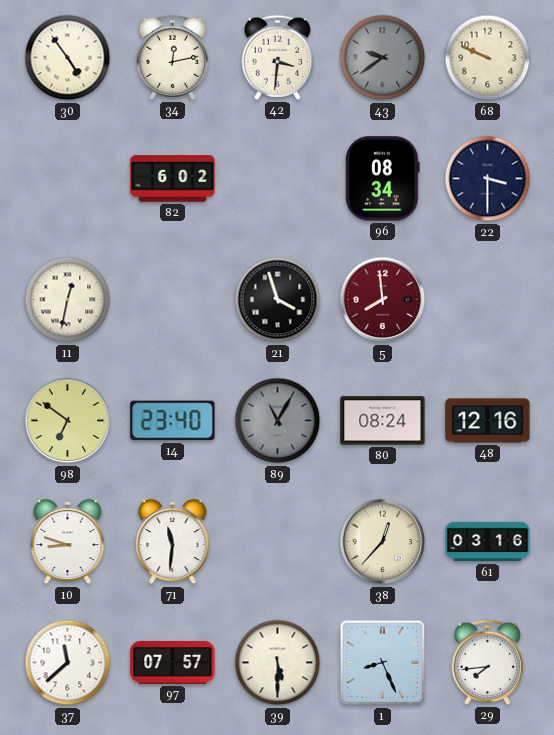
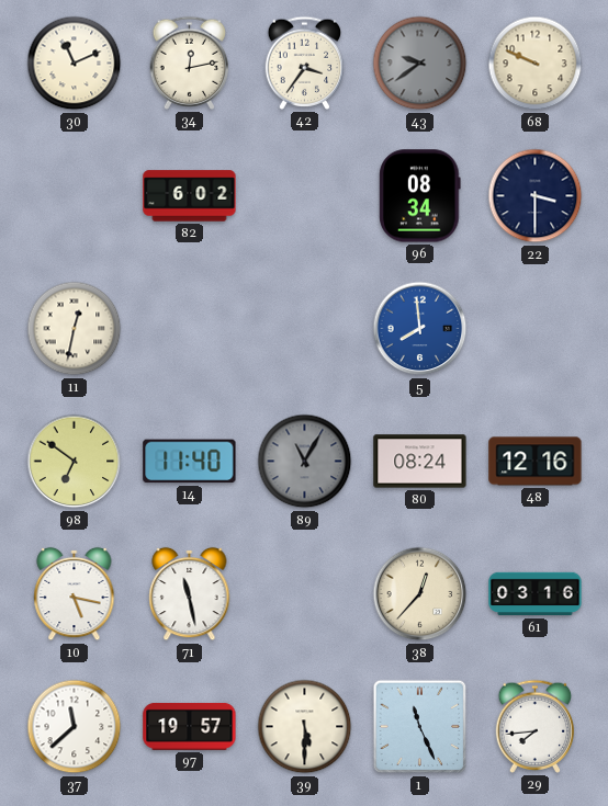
30: 4:54 -> 11:11 (75, 64)
42: 3:31 -> 3:36 (305, 63)
21: 3:57 -> none (278, 300)
5 dial: burgundy -> blue (420, 329)
14: 23:40 -> 11:40 (190, 462)
10: 8:48 -> 5:17 (75, 594)
71: 11:31 -> 11:28 (190, 594)
97: 07:57 -> 19:57 (190, 726)
1: 8:26 -> 11:26 (420, 727)
